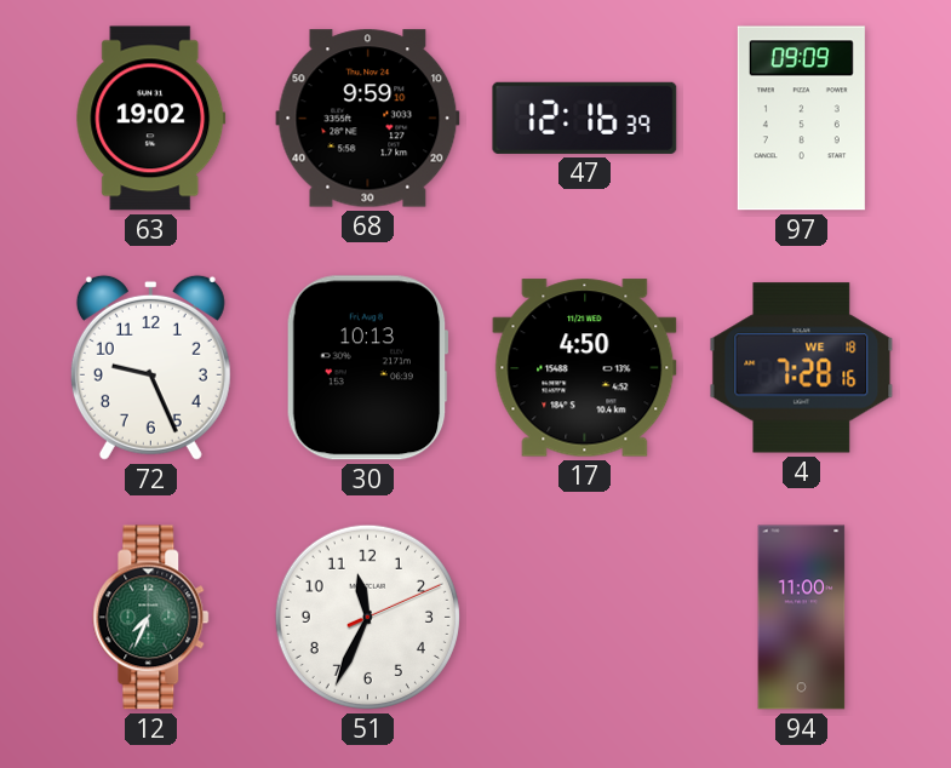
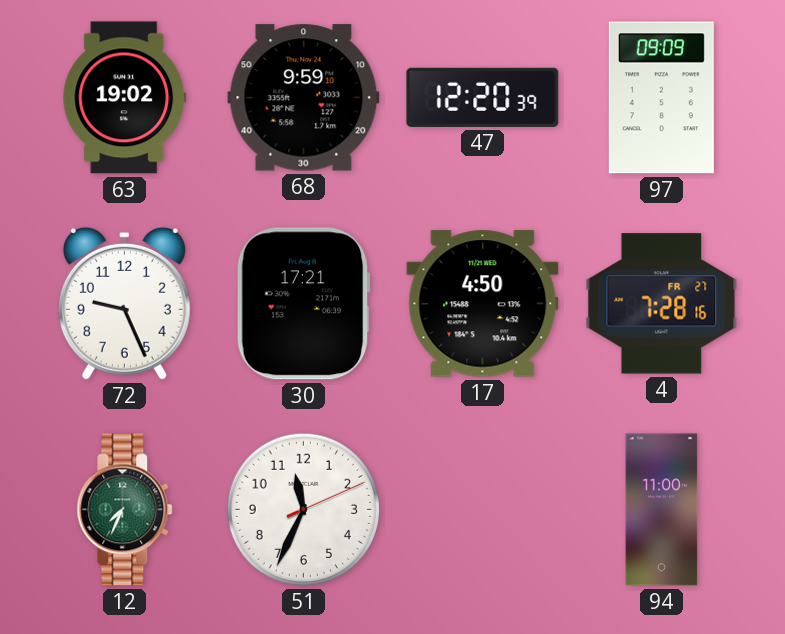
47: 12:16 -> 12:20 (483, 97)
30: 10:13 -> 17:21 (303, 304)
4 date: WE 18 -> FR 27 (662, 304)
